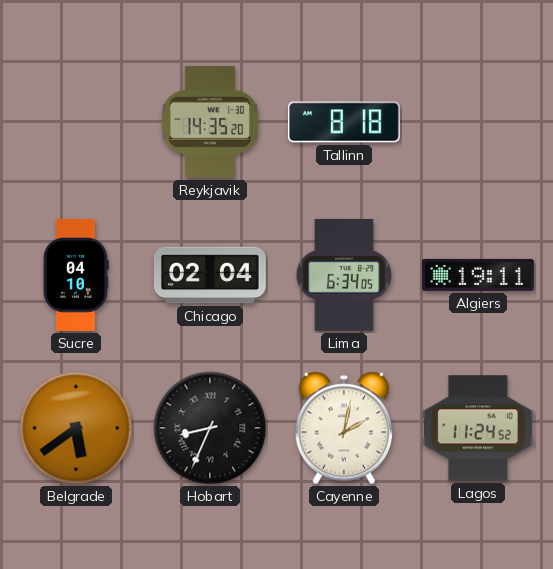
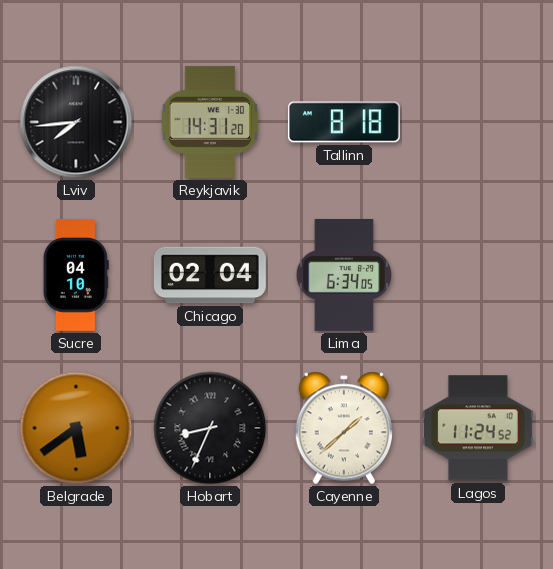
Lviv: none -> 7:44 (76, 122)
Reykjavik: 14:35 -> 14:31 (210, 122)
Algiers: 19:11 -> none (478, 275)
Cayenne: 2:02 -> 1:38 (343, 428)
